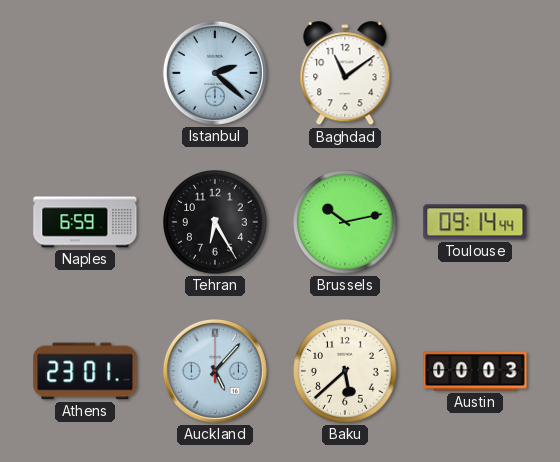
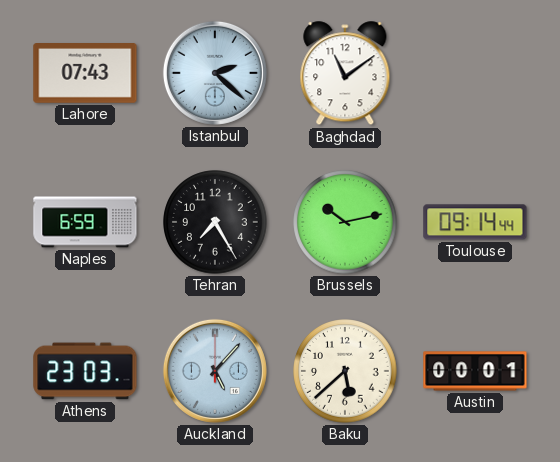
Lahore: none -> 07:43 (85, 74)
Tehran: 6:25 -> 7:25 (215, 222)
Athens: 23:01 -> 23:03 (85, 371)
Austin: 00:03 -> 00:01 (475, 371)
